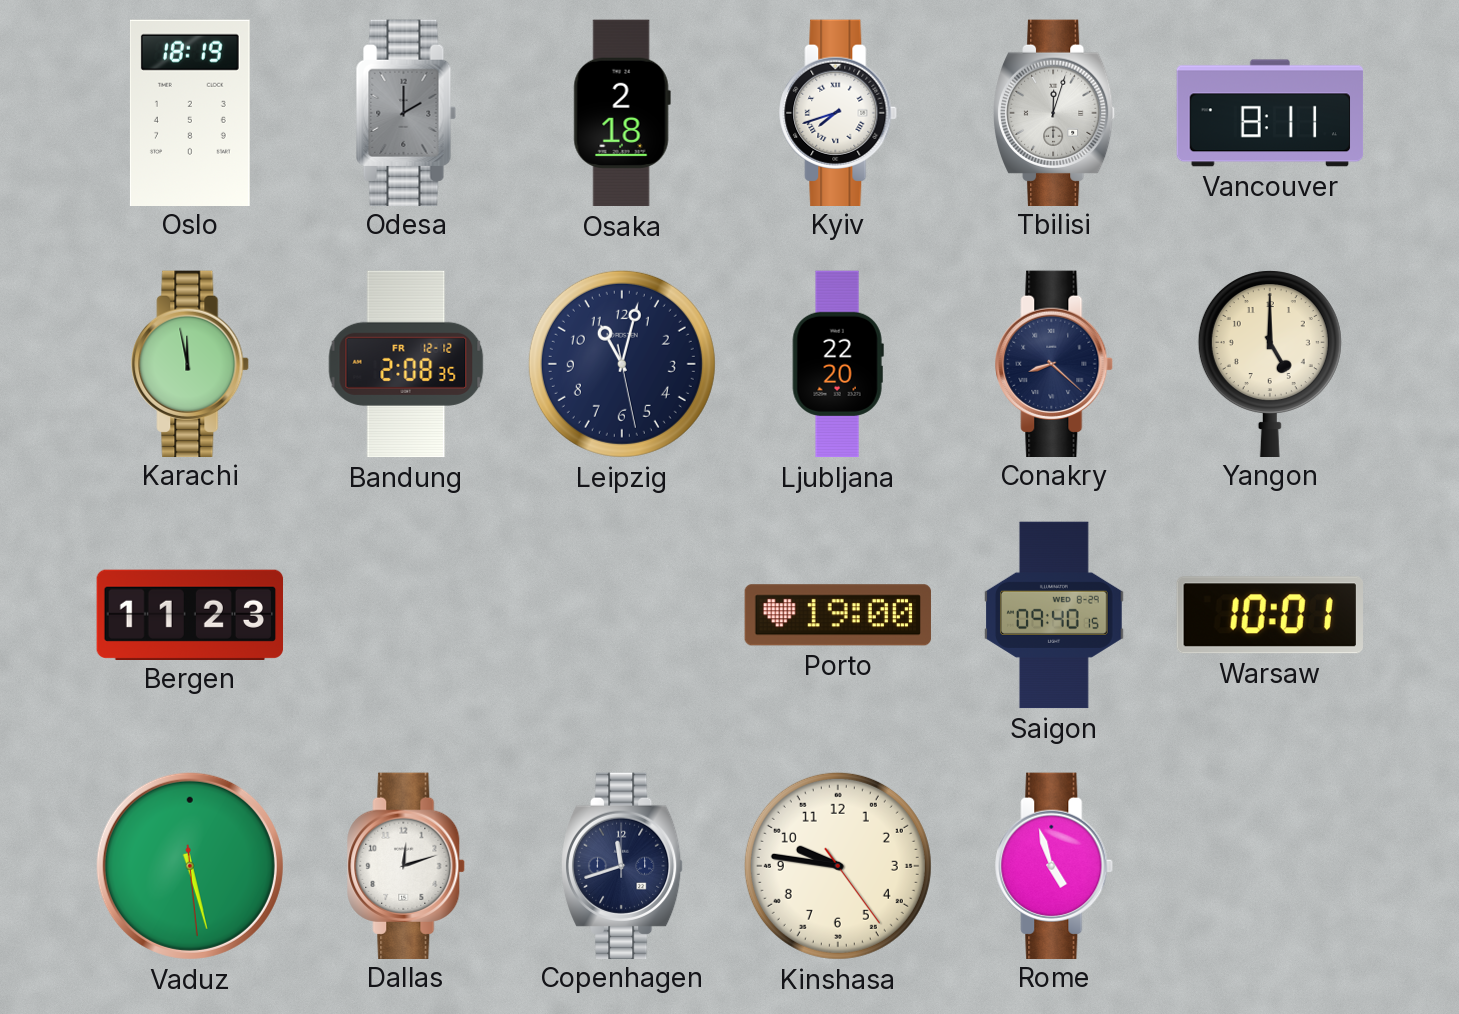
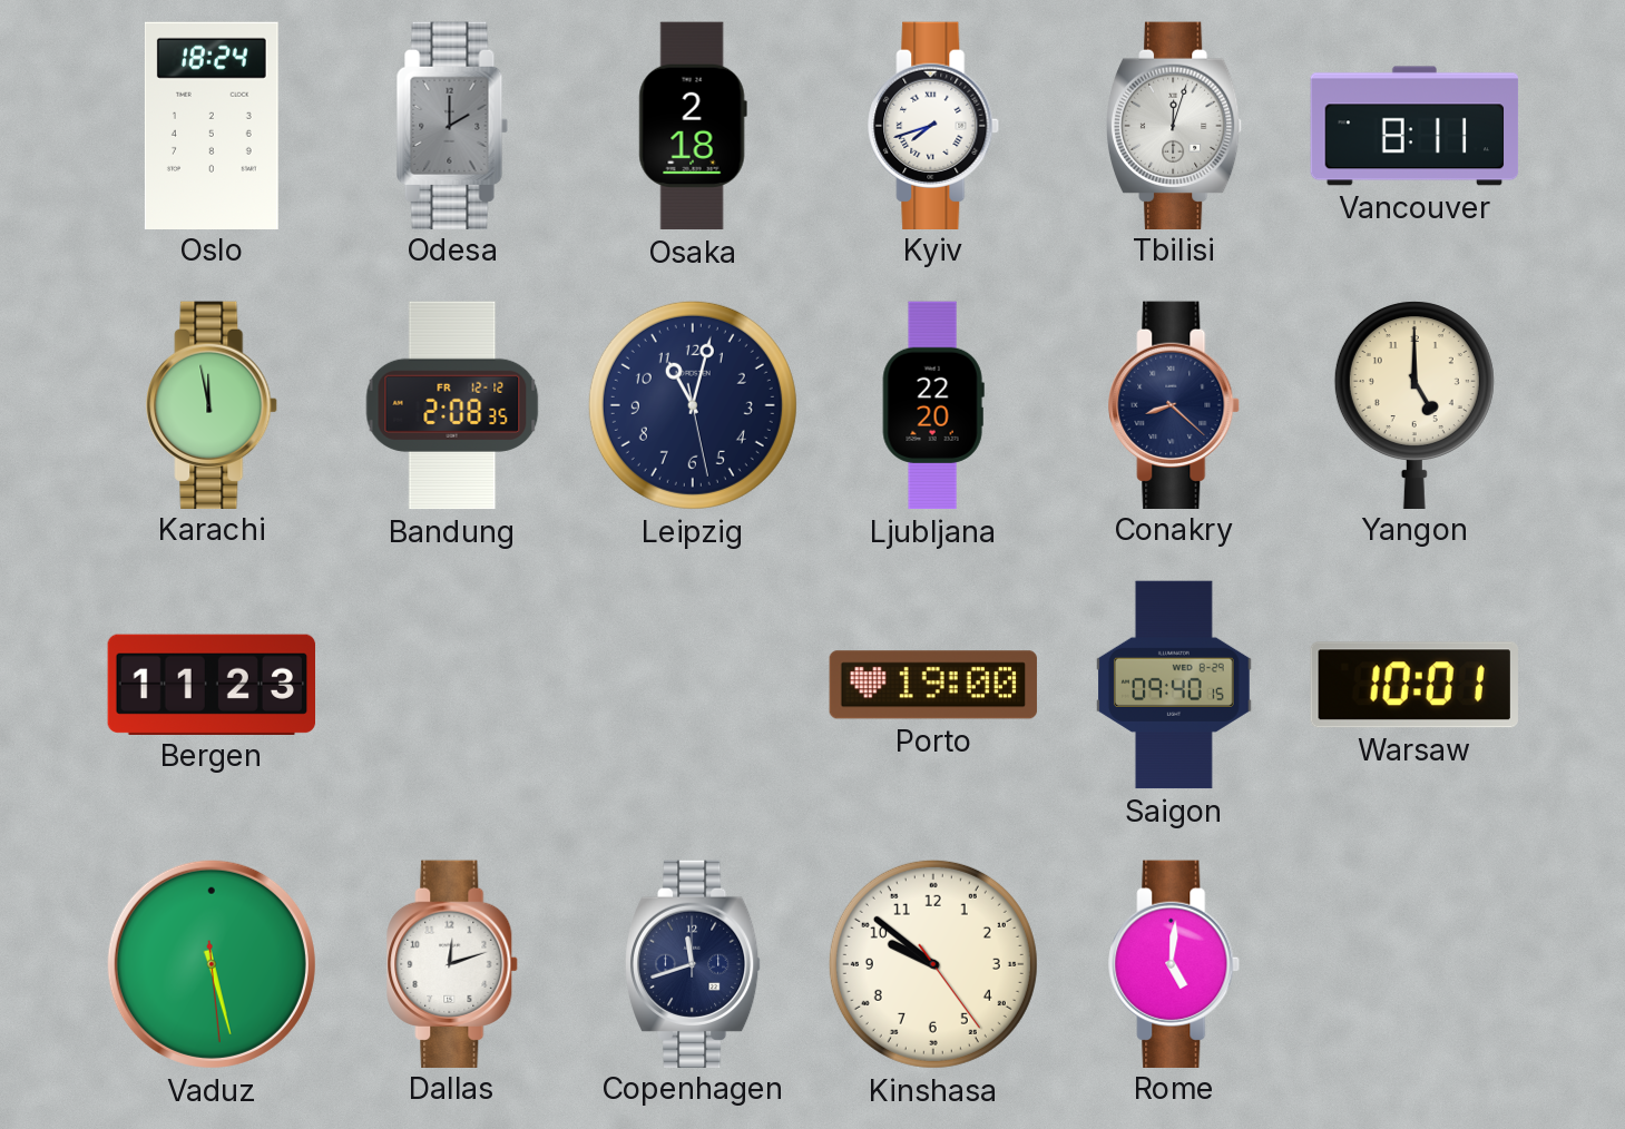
Oslo: 18:19 -> 18:24 (212, 125)
Kinshasa: 9:46 -> 9:51 (933, 964)
Rome: 4:57 -> 5:01 (1175, 963)
